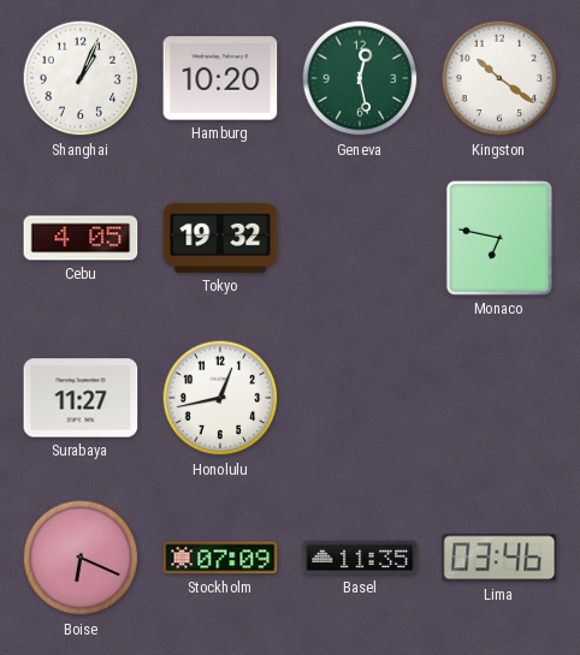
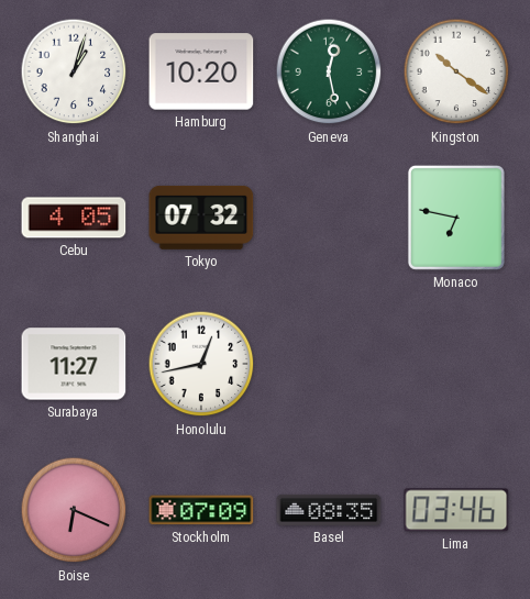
Shanghai: 1:04 -> 1:03 (74, 71)
Tokyo: 19:32 -> 07:32 (201, 218)
Basel: 11:35 -> 08:35 (329, 510)
